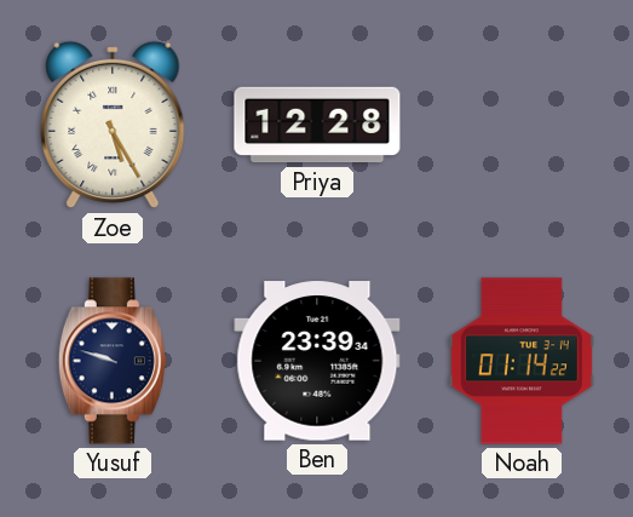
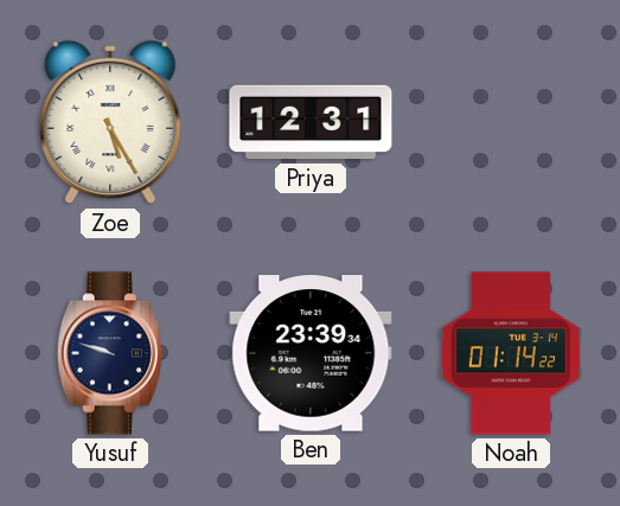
Priya: 12:28 -> 12:31 (311, 122)
